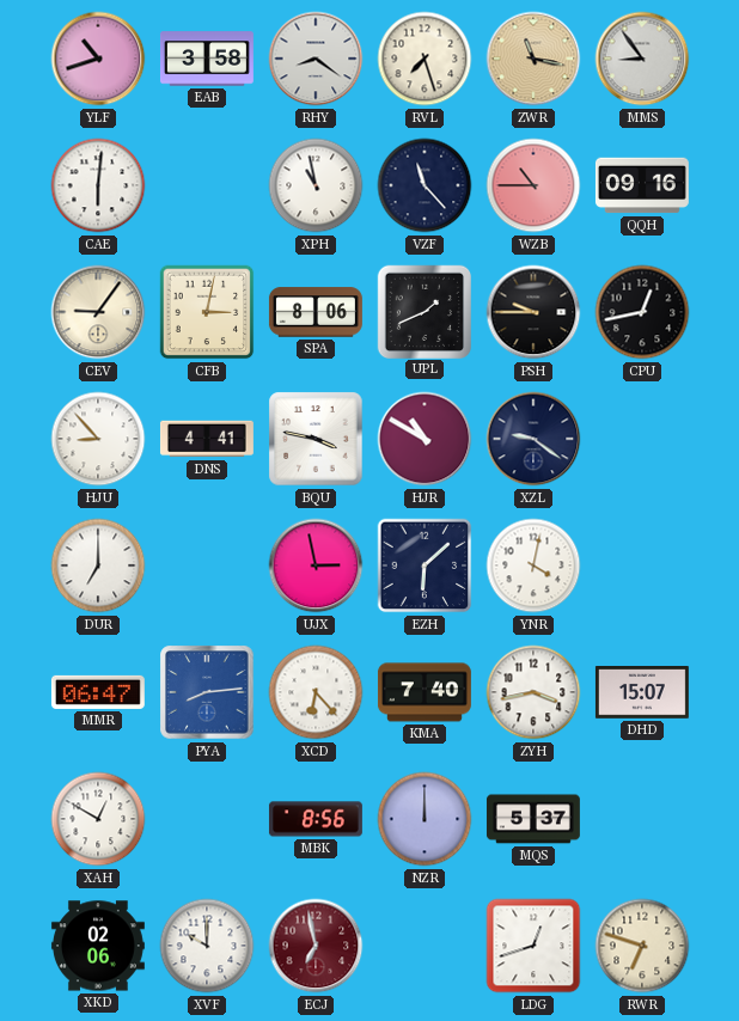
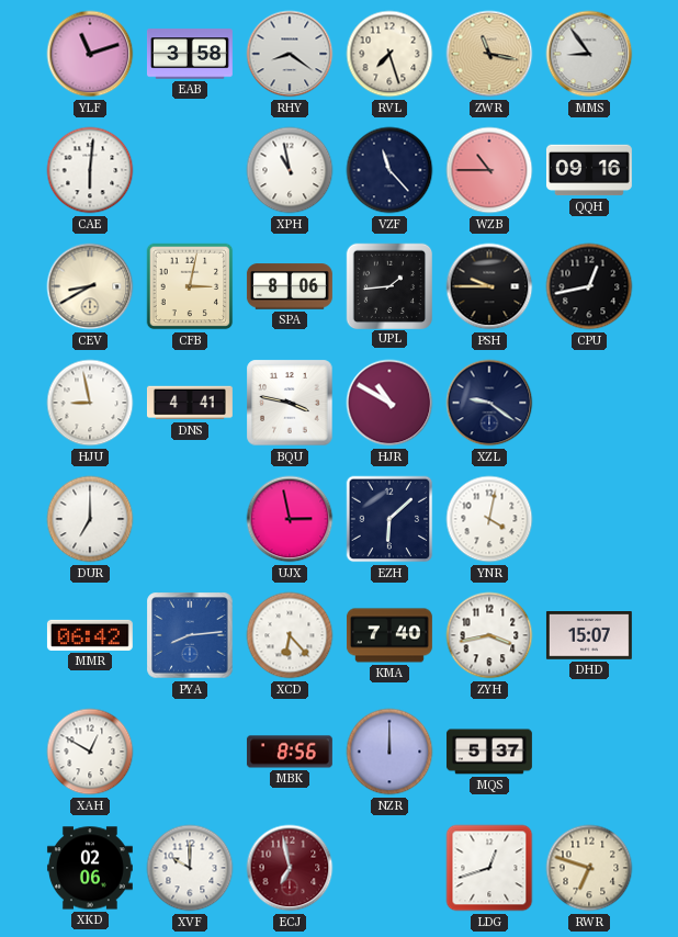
YLF: 10:42 -> 11:12 (90, 54)
CEV: 9:06 -> 8:40 (90, 286)
UPL: 1:41 -> 1:44 (388, 285)
HJU: 8:53 -> 8:58 (90, 403)
MMR: 06:47 -> 06:42 (90, 635)
